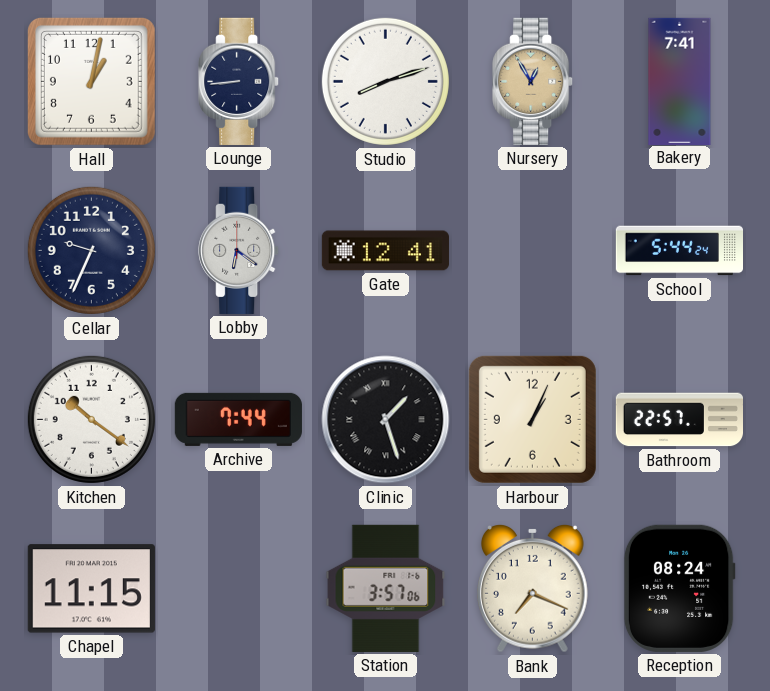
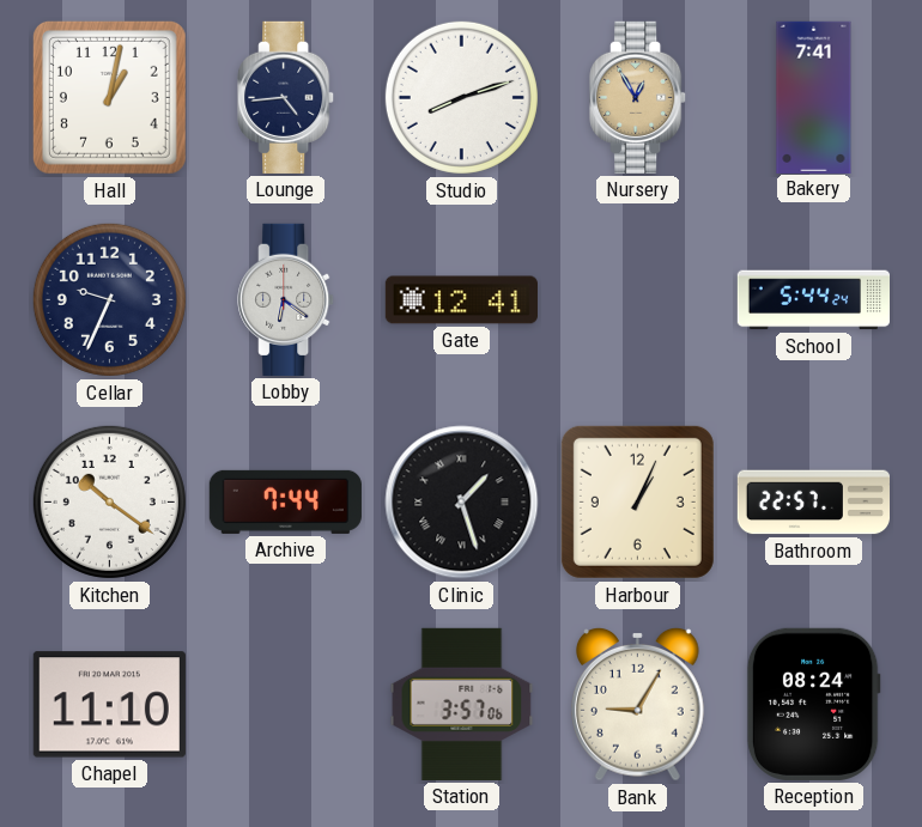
Lounge: 8:44 -> 4:44 (286, 97)
Chapel: 11:15 -> 11:10 (109, 705)
Bank: 7:19 -> 9:05 (638, 704)
